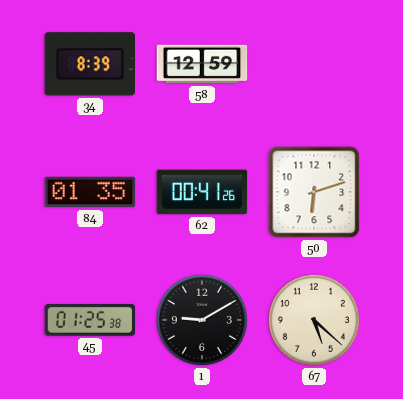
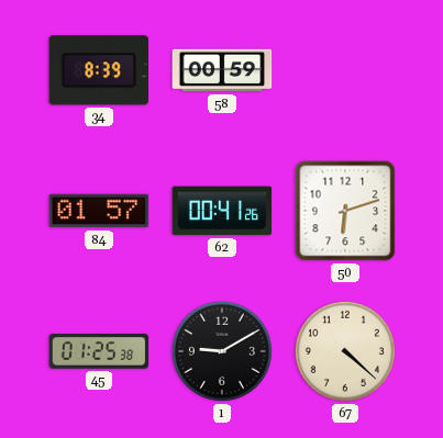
58: 12:59 -> 00:59 (222, 70)
84: 01:35 -> 01:57 (99, 211)
67: 5:22 -> 4:22 (345, 351)
